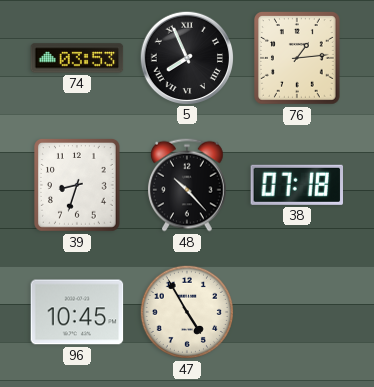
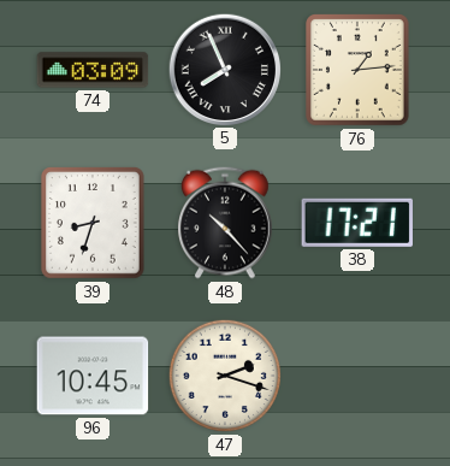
74: 03:53 -> 03:09 (93, 70)
38: 07:18 -> 17:21 (356, 223)
47: 4:55 -> 2:18 (225, 376)
